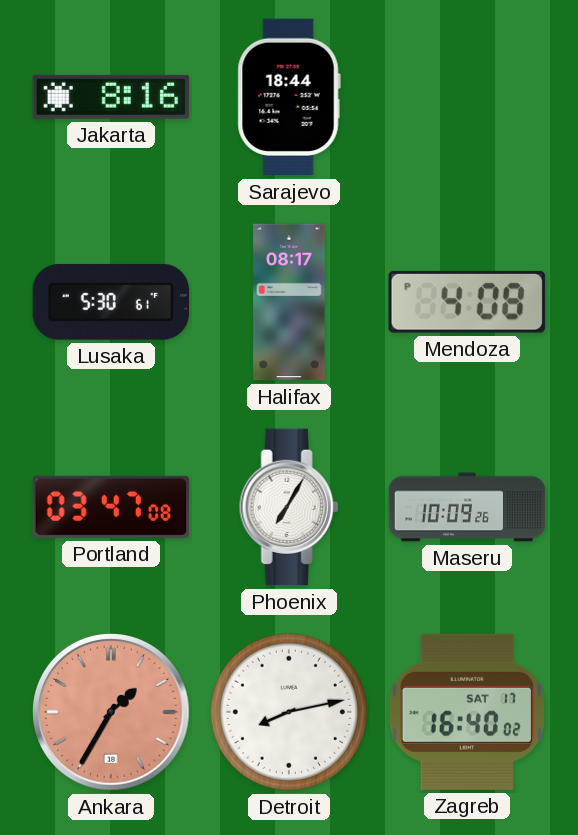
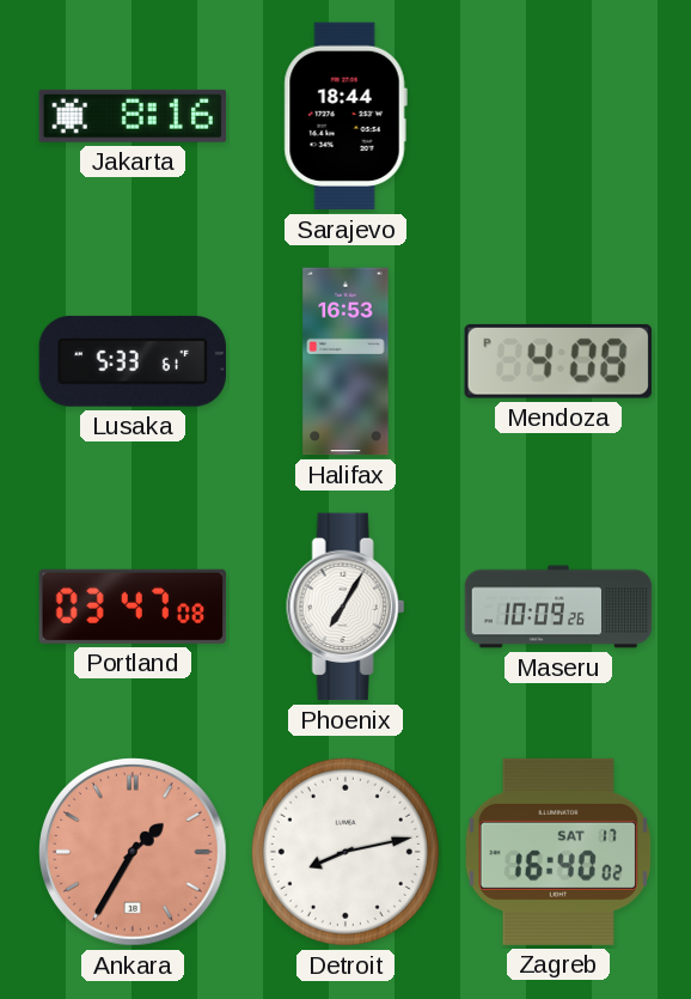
Lusaka: 5:30 -> 5:33 (132, 361)
Halifax: 08:17 -> 16:53 (345, 361)
